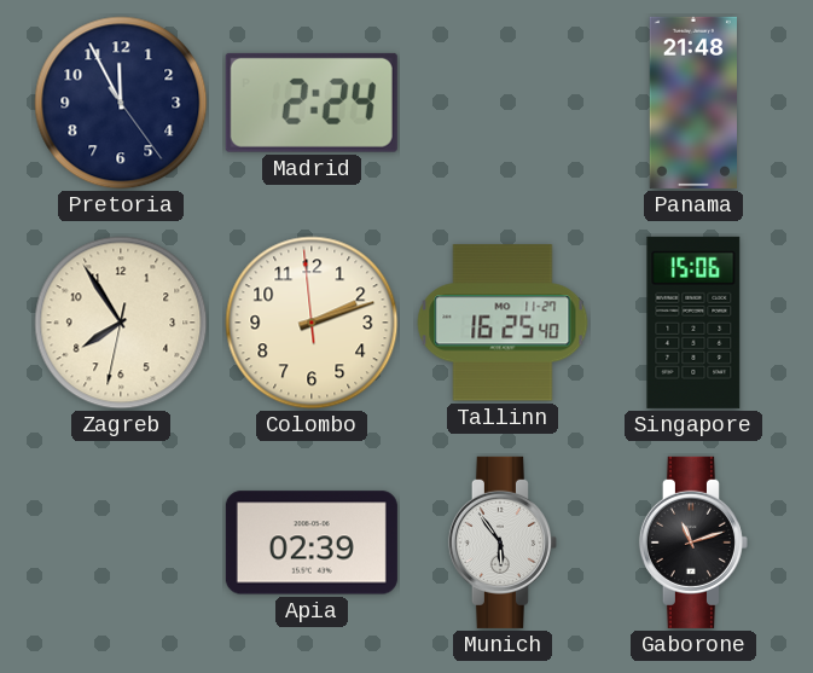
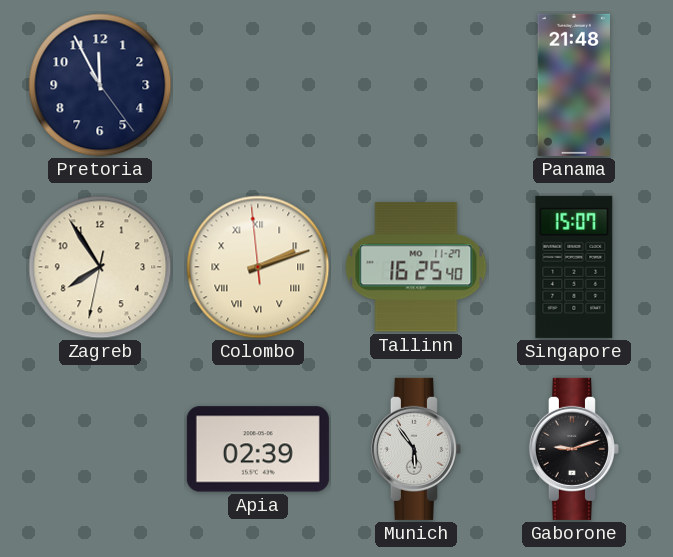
Madrid: 2:24 -> none (312, 103)
Colombo numerals: Arabic -> Roman (258, 267)
Singapore: 15:06 -> 15:07 (574, 267)
Gaborone: 11:12 -> 9:12 (574, 449)
